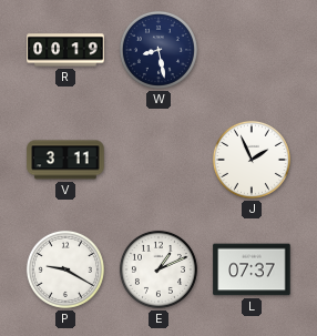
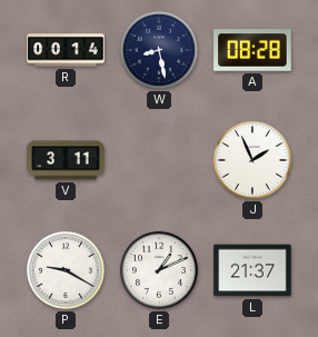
R: 00:19 -> 00:14 (66, 50)
A: none -> 08:28 (252, 50)
L: 07:37 -> 21:37 (252, 270)
